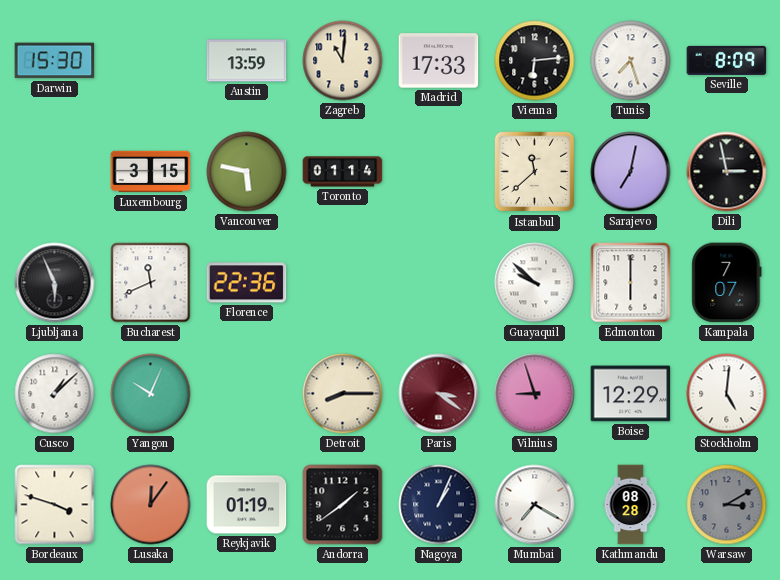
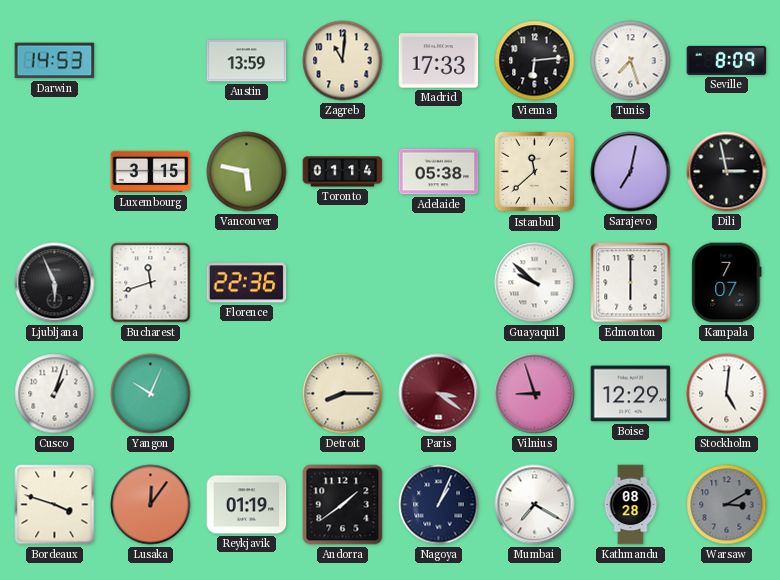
Darwin: 15:30 -> 14:53 (55, 61)
Adelaide: none -> 05:38 (439, 172)
Bucharest: 11:41 -> 11:42 (151, 283)
Cusco: 1:08 -> 1:03 (55, 394)
